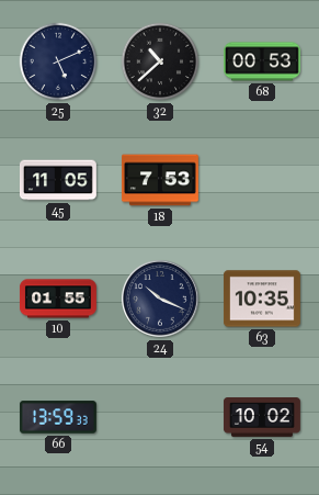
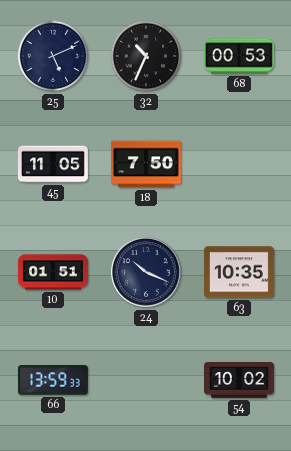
32: 10:38 -> 10:34 (146, 56)
18: 7:53 -> 7:50 (146, 164)
10: 01:55 -> 01:51 (53, 272)
